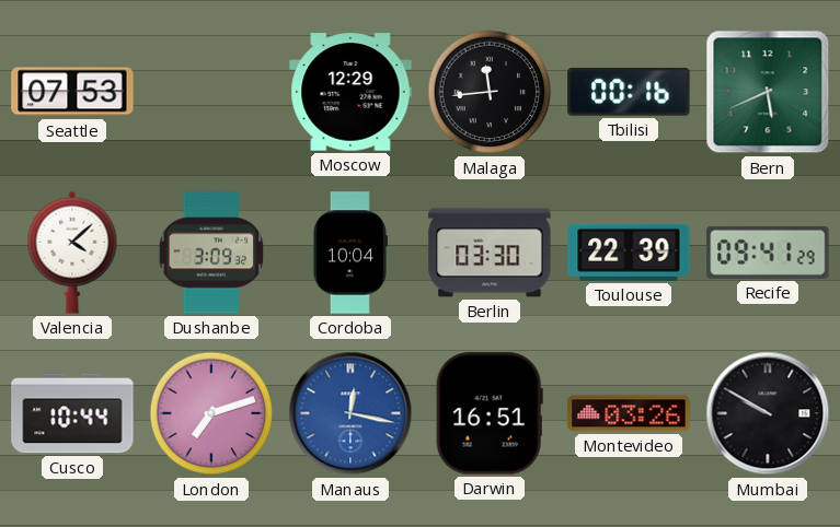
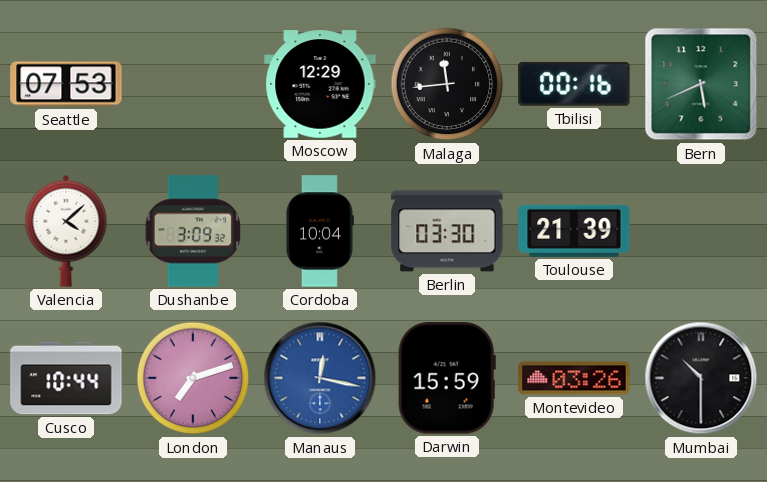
Toulouse: 22:39 -> 21:39 (574, 231)
Recife: 09:41 -> none (768, 253)
Darwin: 16:51 -> 15:59 (447, 378)
Mumbai: 9:50 -> 10:30 (701, 378)
